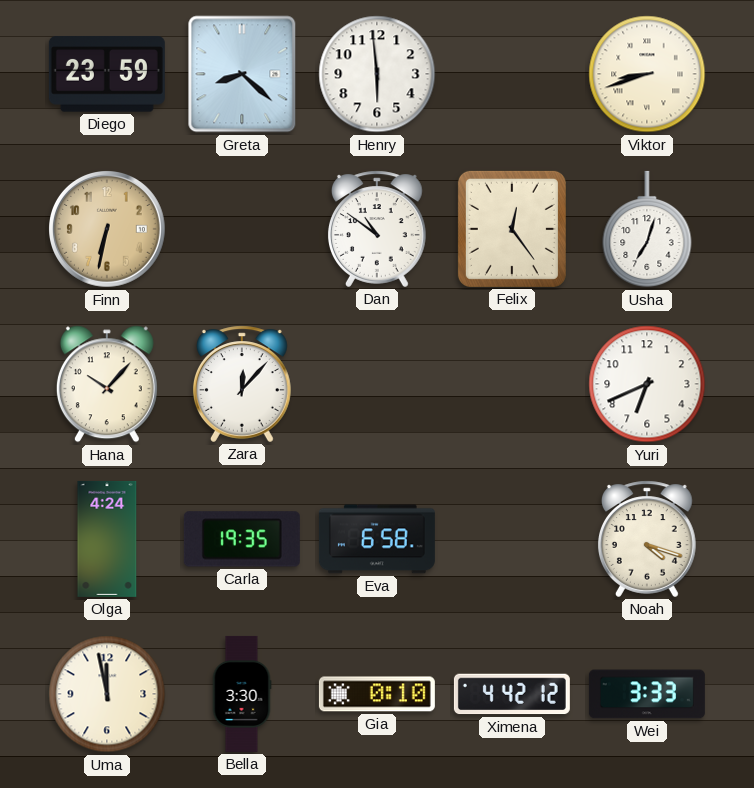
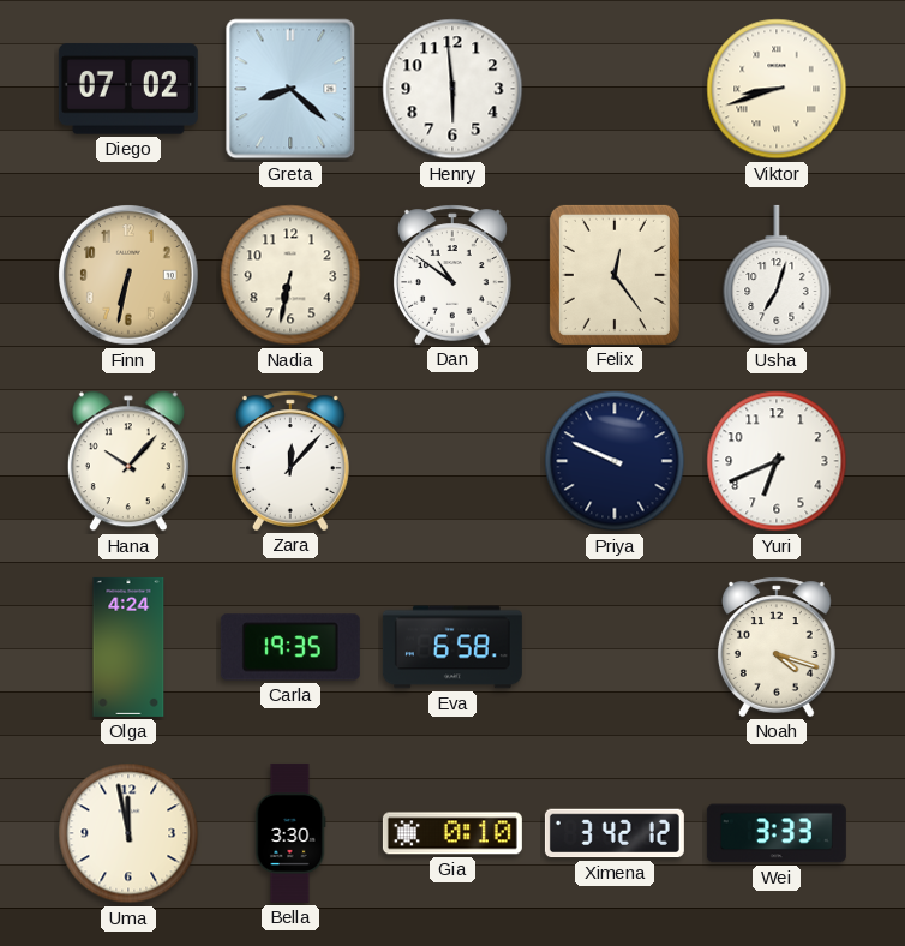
Diego: 23:59 -> 07:02 (128, 89)
Nadia: none -> 6:32 (290, 275)
Priya: none -> 9:49 (615, 461)
Ximena: 4:42 -> 3:42 (615, 833)
